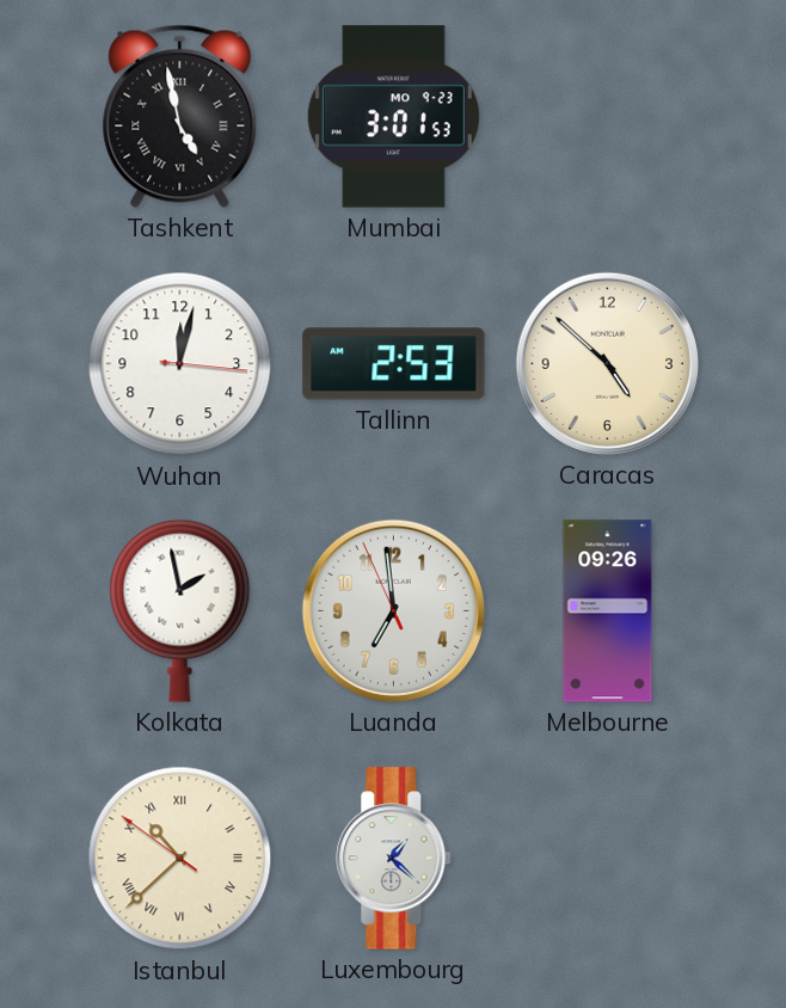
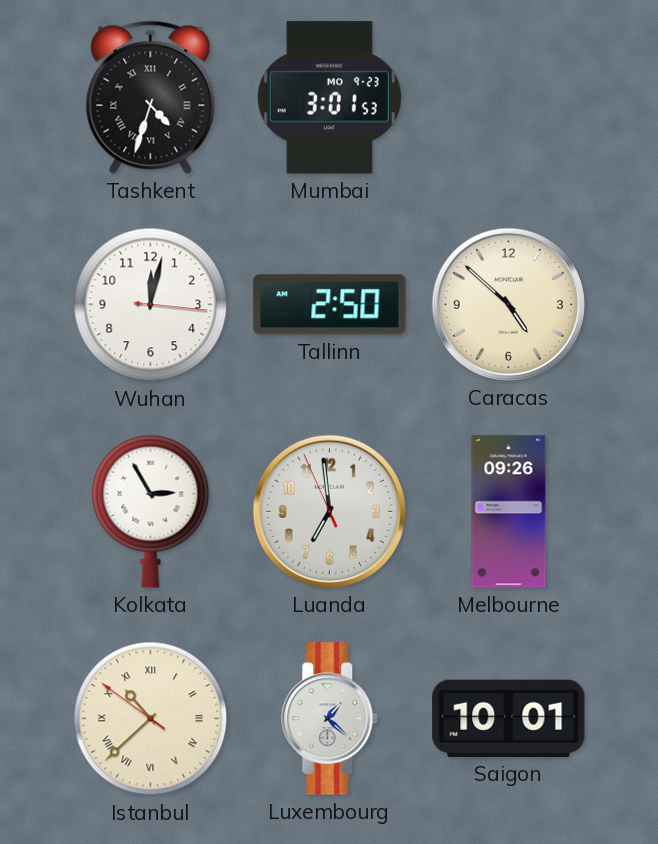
Tashkent: 4:58 -> 4:33 (151, 97)
Tallinn: 2:53 -> 2:50 (330, 305)
Kolkata: 1:58 -> 2:55 (151, 511)
Saigon: none -> 10:01 (509, 718)
